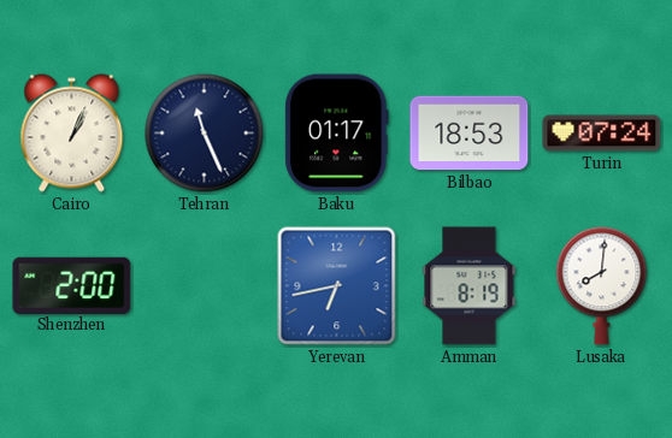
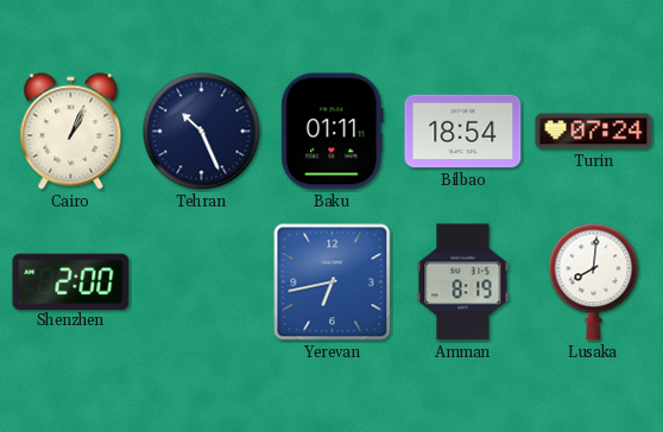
Tehran: 11:26 -> 10:26 (202, 132)
Baku: 01:17 -> 01:11 (333, 132)
Bilbao: 18:53 -> 18:54 (463, 132)
